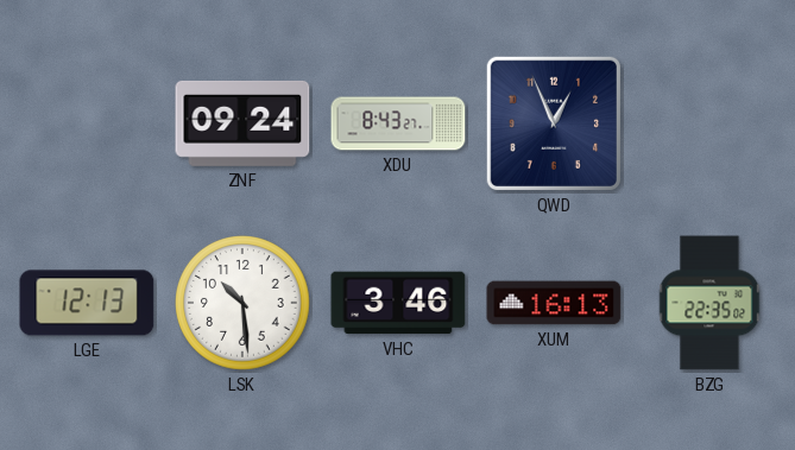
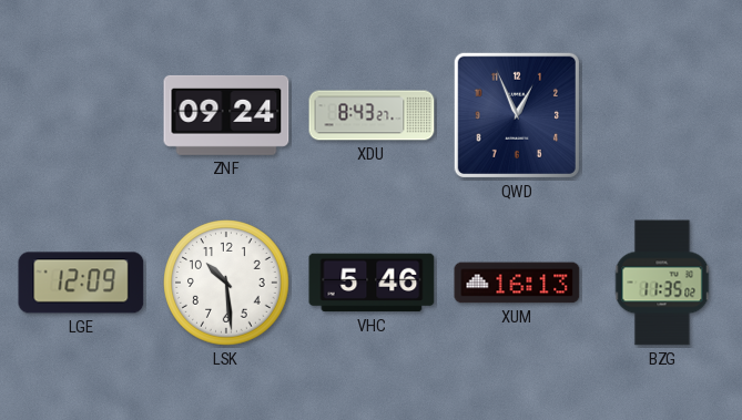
LGE: 12:13 -> 12:09 (81, 283)
VHC: 3:46 -> 5:46 (372, 283)
BZG: 22:35 -> 11:35 (662, 283)
